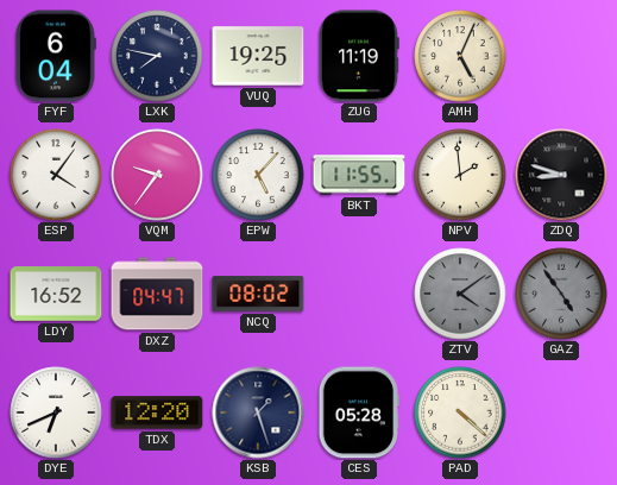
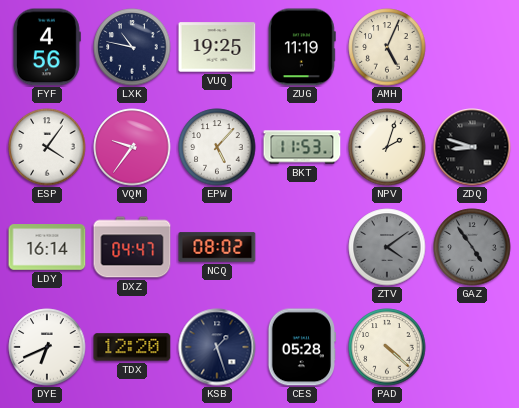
FYF: 6:04 -> 4:56 (46, 47)
LXK: 7:47 -> 10:47 (132, 47)
BKT: 11:55 -> 11:53 (302, 147)
NPV: 1:59 -> 2:03 (387, 147)
LDY: 16:52 -> 16:14 (47, 247)
